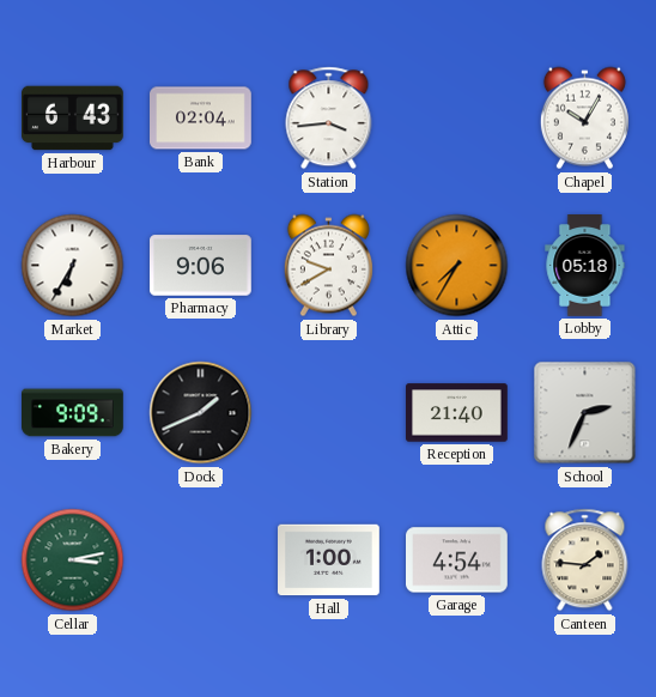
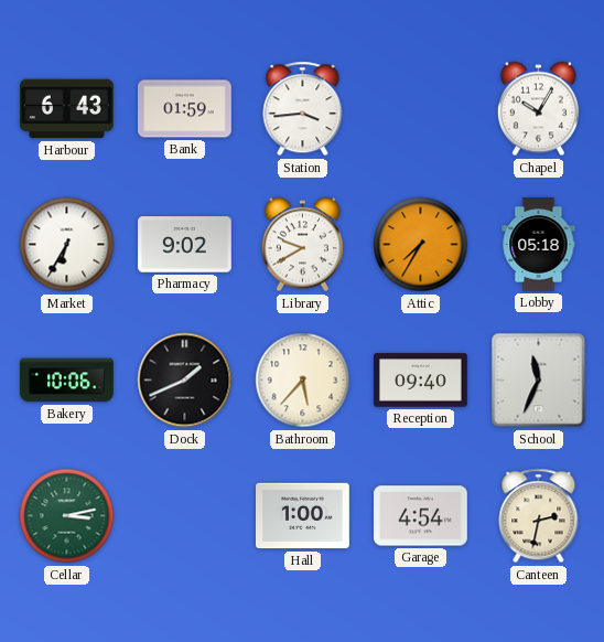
Bank: 02:04 -> 01:59 (185, 109)
Pharmacy: 9:06 -> 9:02 (185, 245)
Bakery: 9:09 -> 10:06 (67, 381)
Bathroom: none -> 5:37 (303, 381)
Reception: 21:40 -> 09:40 (421, 381)
School: 2:34 -> 11:34 (539, 381)
Canteen: 1:46 -> 2:32 (539, 516)
